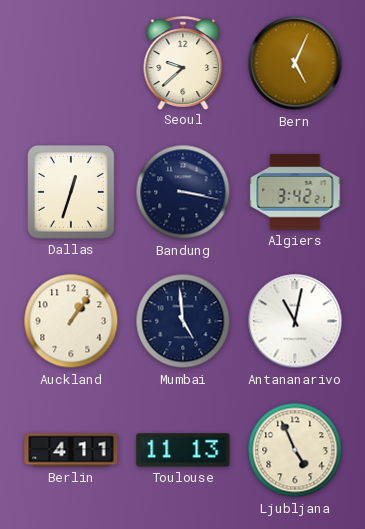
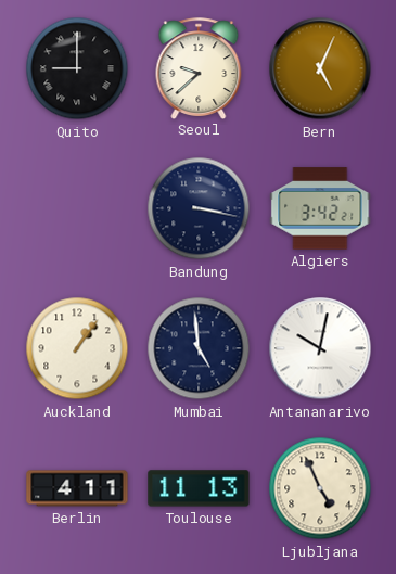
Quito: none -> 9:00 (77, 68)
Dallas: 12:33 -> none (72, 193)
Antananarivo: 11:02 -> 10:02 (320, 348)
